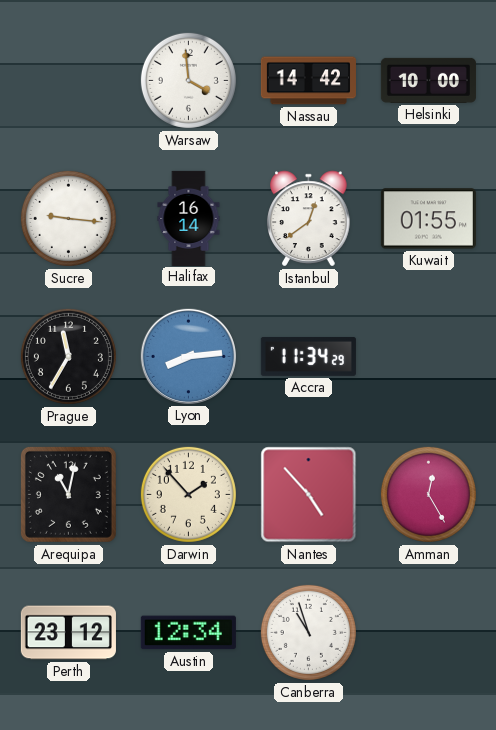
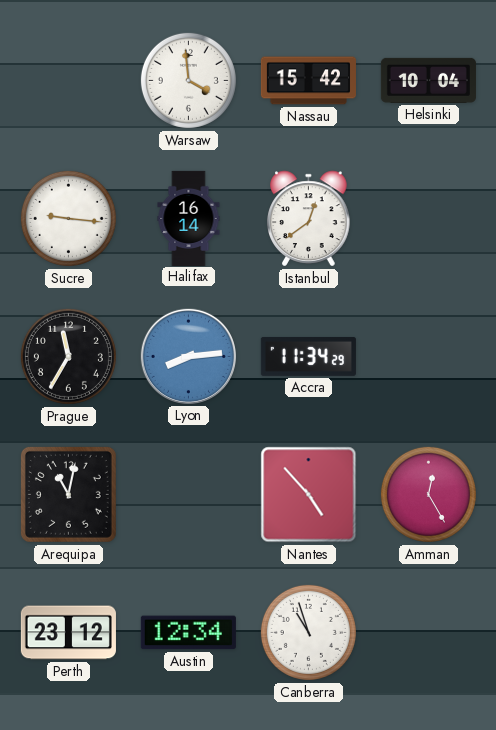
Nassau: 14:42 -> 15:42 (308, 81)
Helsinki: 10:00 -> 10:04 (428, 80)
Kuwait: 01:55 -> none (428, 219)
Darwin: 1:53 -> none (188, 494)
